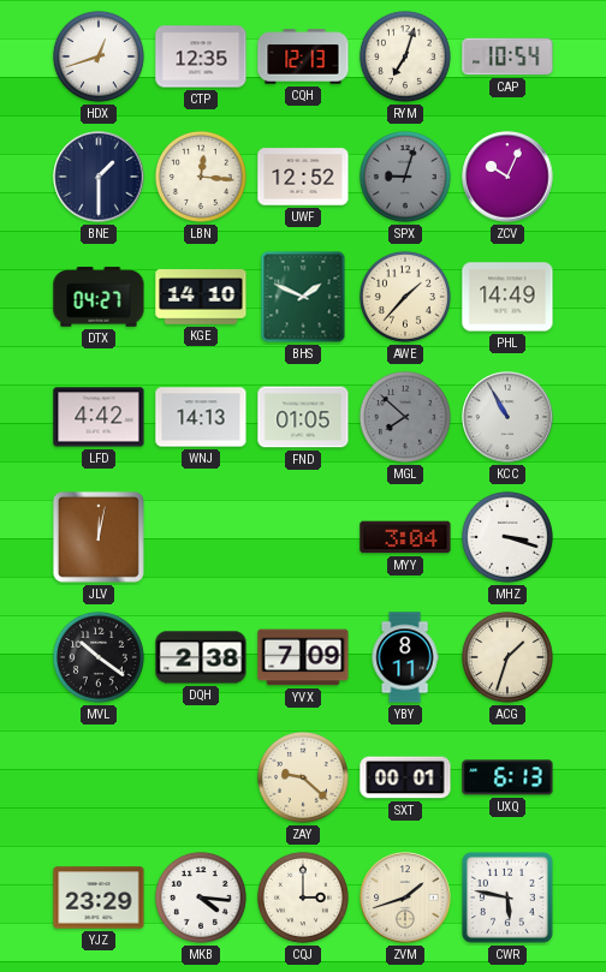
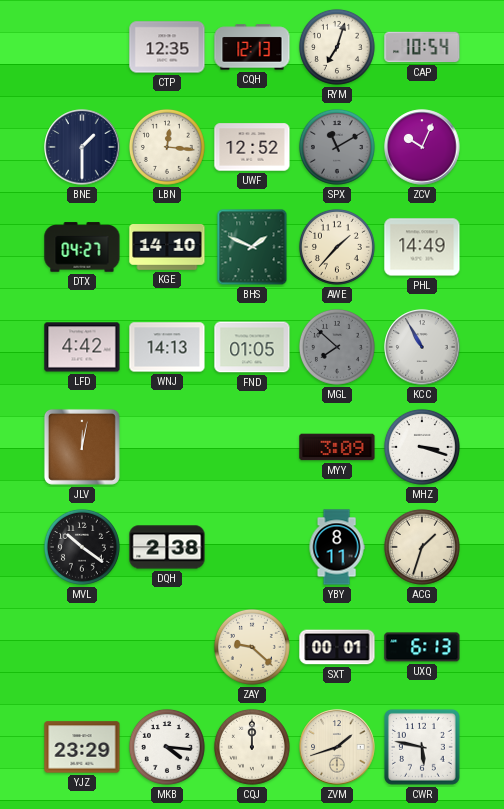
HDX: 12:42 -> none (99, 56)
SPX: 9:03 -> 11:10 (337, 147)
MYY: 3:04 -> 3:09 (337, 447)
YVX: 7:09 -> none (303, 657)
CQJ: 3:00 -> 12:00 (252, 747)
